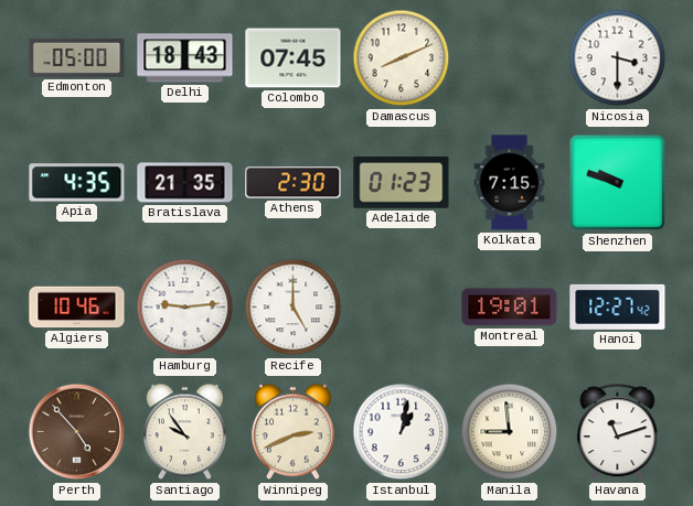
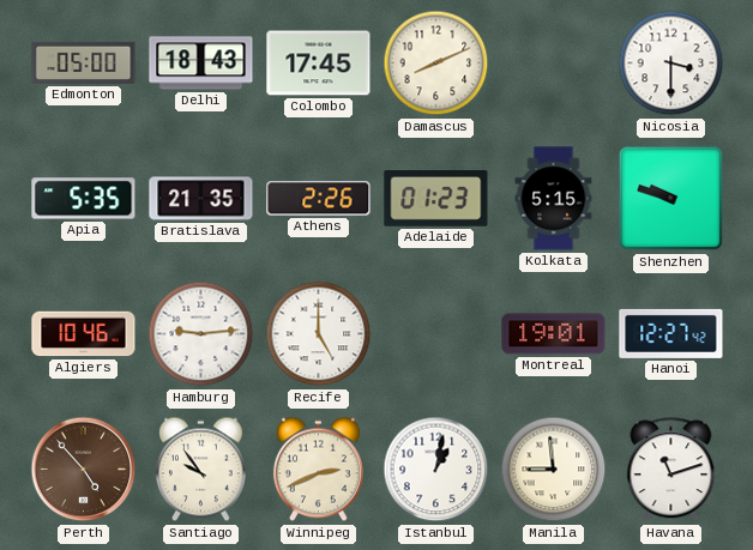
Colombo: 07:45 -> 17:45 (319, 64)
Apia: 4:35 -> 5:35 (84, 199)
Athens: 2:30 -> 2:26 (319, 199)
Kolkata: 7:15 -> 5:15 (554, 199)
